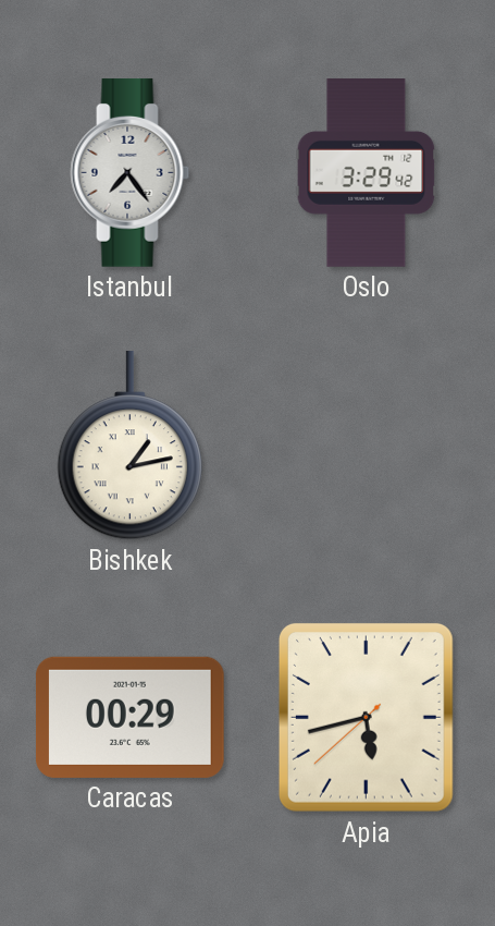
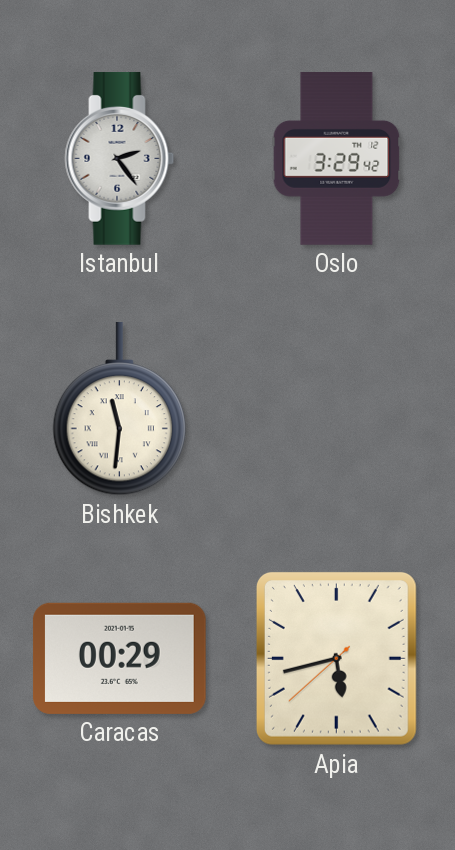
Istanbul: 7:24 -> 2:24 (120, 159)
Bishkek: 1:13 -> 11:31 (119, 409)
